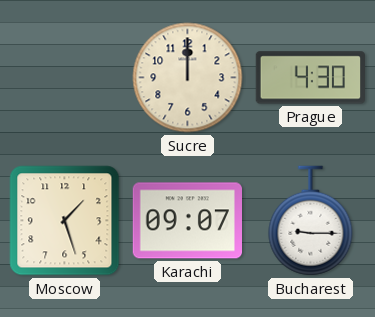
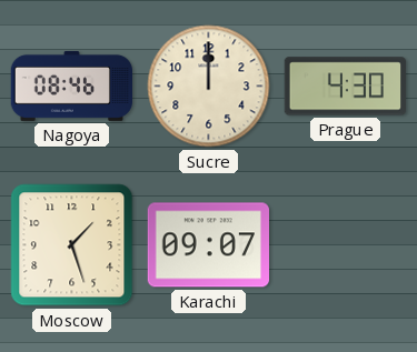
Nagoya: none -> 08:46 (72, 86)
Bucharest: 9:15 -> none (311, 221)
